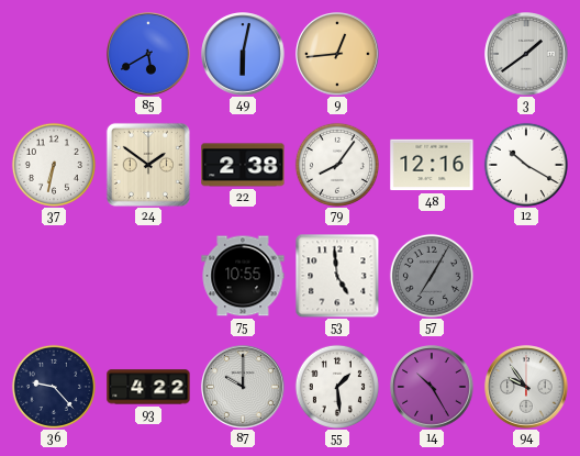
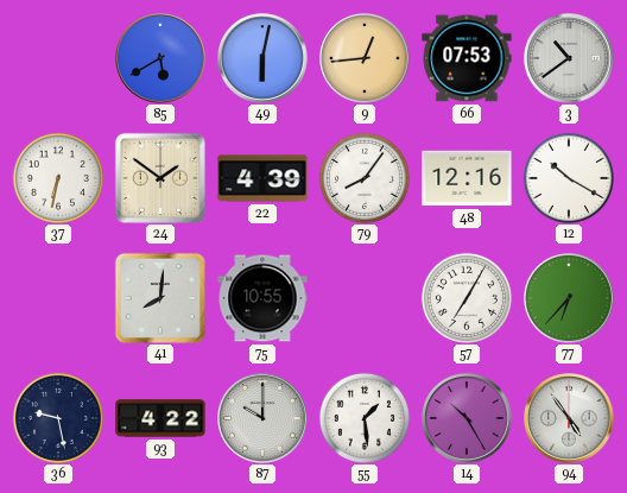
66: none -> 07:53 (467, 58)
3: 1:39 -> 10:39 (569, 58)
22: 2:38 -> 4:39 (262, 178)
41: none -> 8:01 (160, 298)
53: 4:59 -> none (337, 276)
57 dial: grey -> white (467, 298)
77: none -> 6:37 (569, 298)
36: 9:23 -> 9:28 (58, 418)
94: 9:54 -> 4:54 (569, 418)
